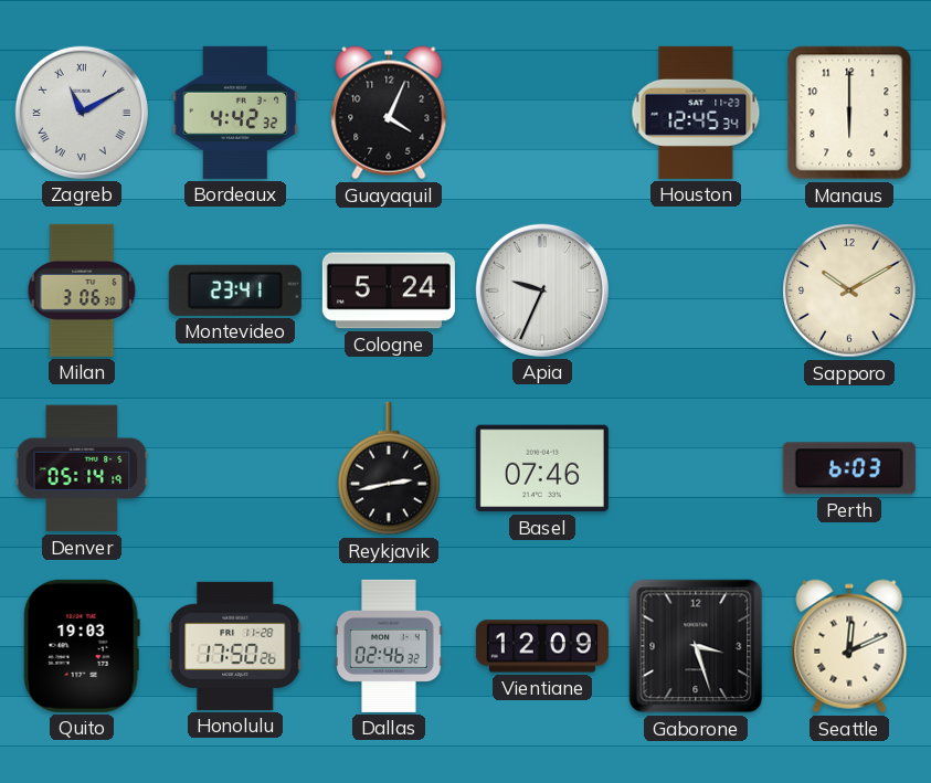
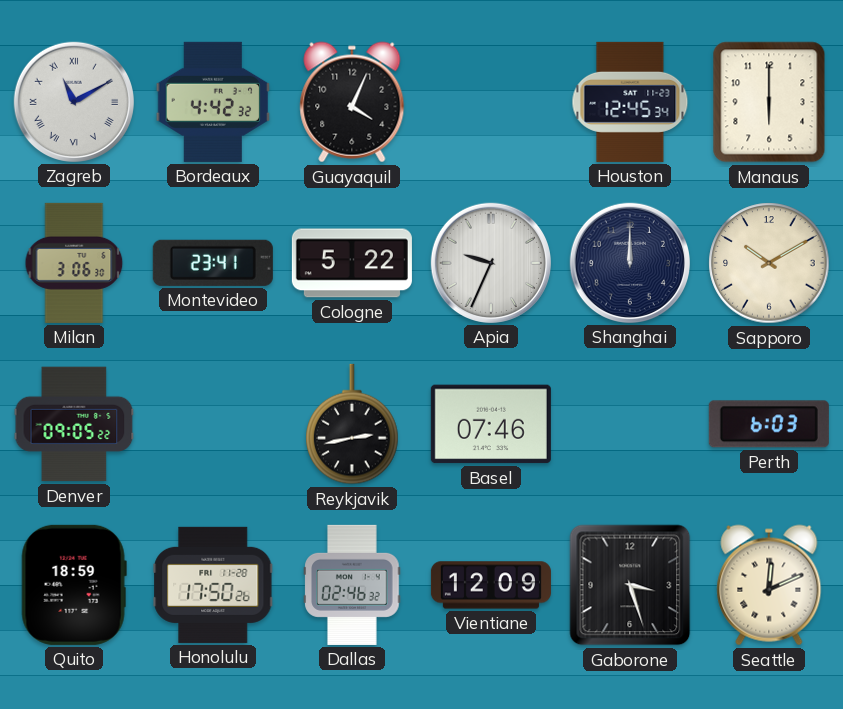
Cologne: 5:24 -> 5:22 (352, 263)
Shanghai: none -> 12:00 (630, 263)
Denver: 05:14 -> 09:05 (74, 424)
Quito: 19:03 -> 18:59 (74, 585)
